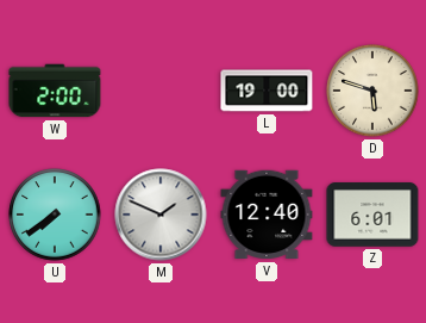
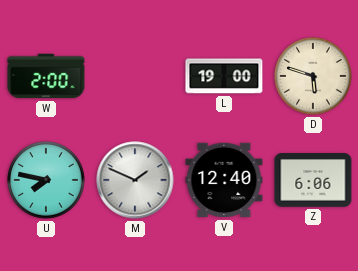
U: 7:39 -> 7:47 (46, 180)
Z: 6:01 -> 6:06 (313, 180)
